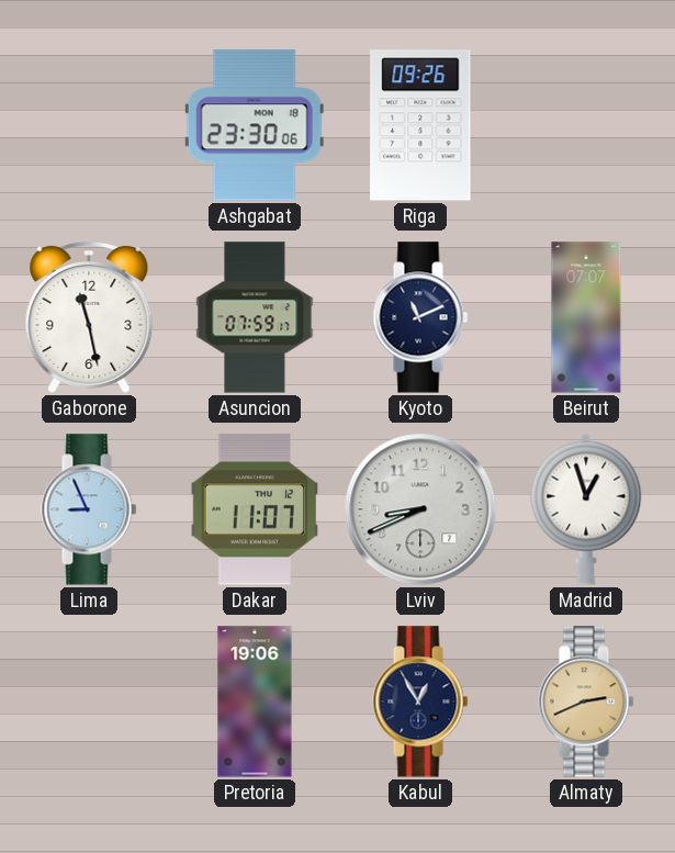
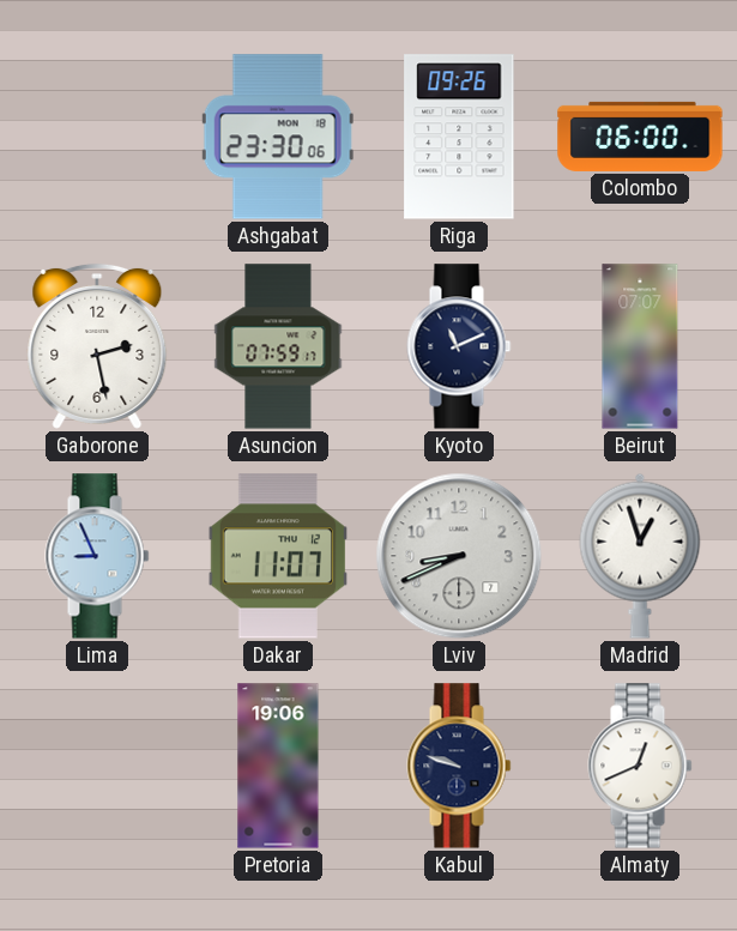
Colombo: none -> 06:00 (640, 137)
Gaborone: 11:28 -> 2:28 (97, 346)
Kabul: 12:55 -> 9:48 (459, 766)
Almaty: 2:41 -> 12:41 (640, 766)
Almaty dial: champagne -> white (640, 766)
